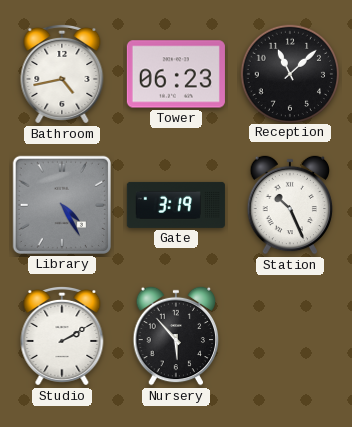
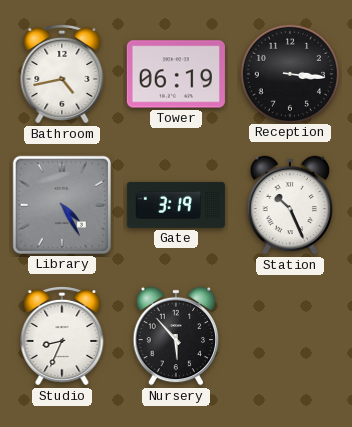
Tower: 06:23 -> 06:19 (176, 74)
Reception: 11:08 -> 3:16 (289, 73)
Studio: 2:10 -> 8:34 (62, 336)
